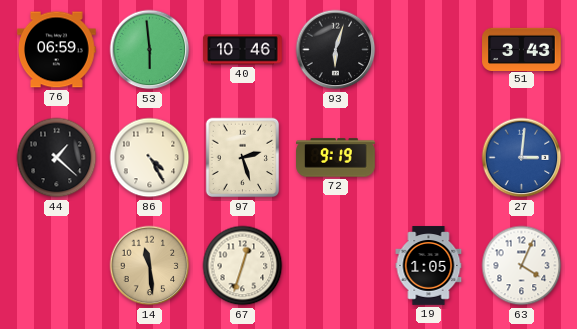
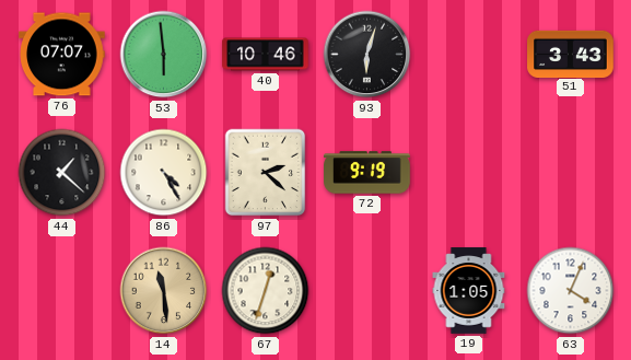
76: 06:59 -> 07:07 (62, 55)
97: 2:27 -> 2:22 (266, 173)
27: 3:01 -> none (522, 158)
